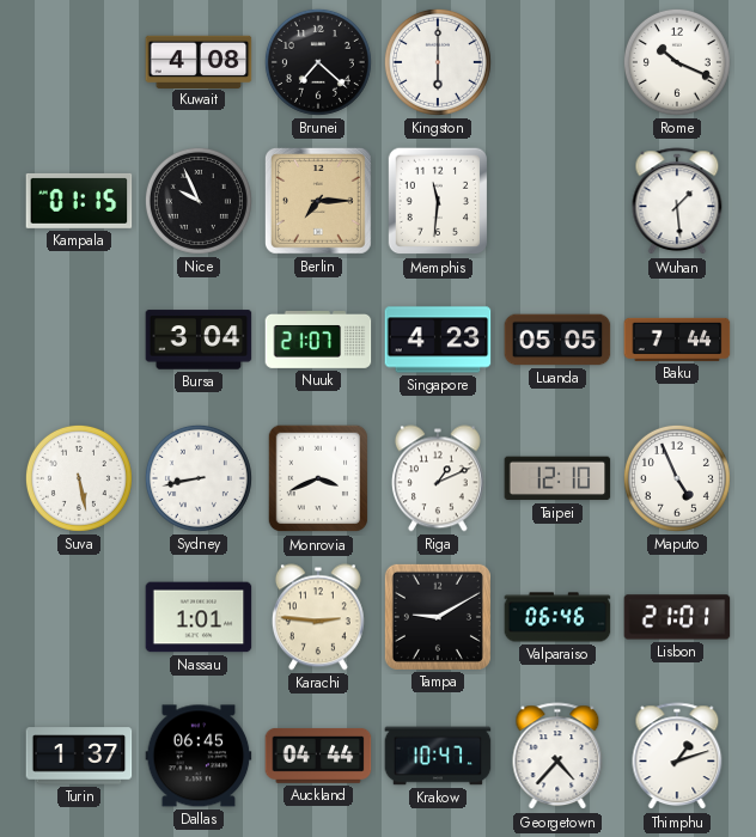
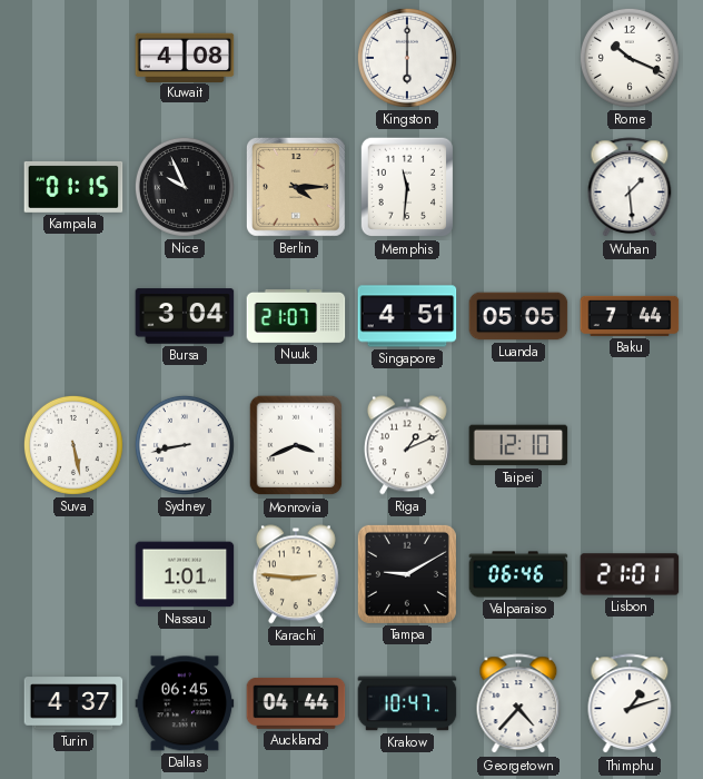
Brunei: 7:22 -> none (318, 62)
Berlin: 7:15 -> 4:15 (296, 187)
Singapore: 4:23 -> 4:51 (407, 316)
Maputo: 4:56 -> none (677, 478)
Turin: 1:37 -> 4:37 (73, 703)
